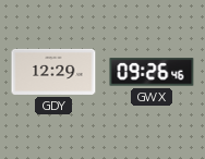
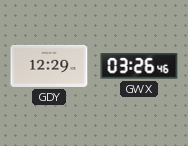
GWX: 09:26 -> 03:26 (139, 66)
